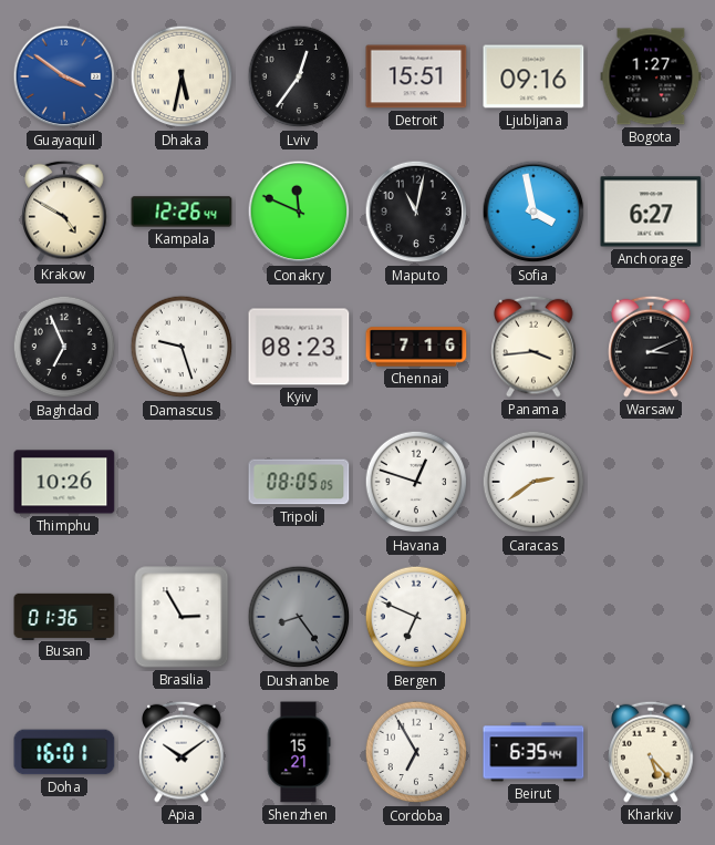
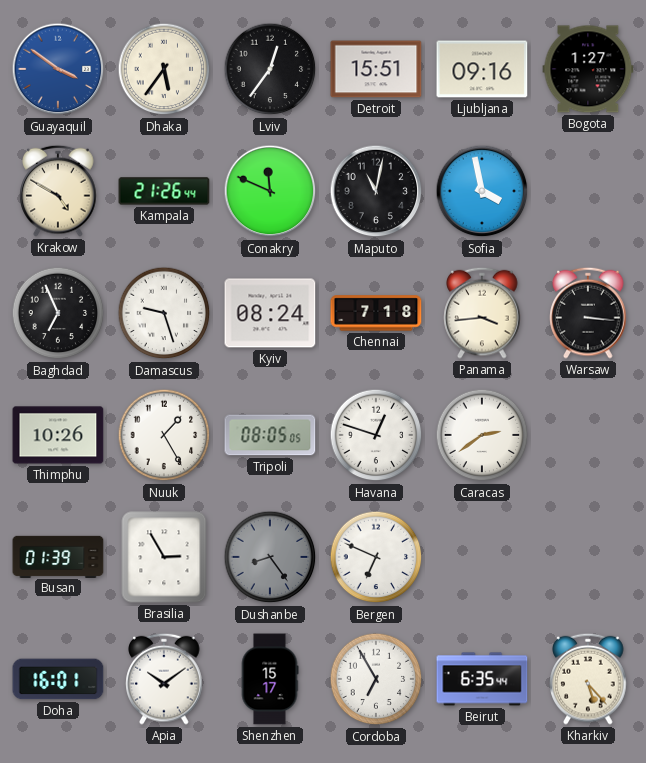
Dhaka: 5:32 -> 5:36 (164, 69)
Kampala: 12:26 -> 21:26 (164, 191)
Anchorage: 6:27 -> none (651, 212)
Kyiv: 08:23 -> 08:24 (270, 313)
Chennai: 7:16 -> 7:18 (376, 313)
Warsaw: 3:11 -> 3:16 (588, 313)
Nuuk: none -> 1:25 (164, 435)
Busan: 01:36 -> 01:39 (58, 556)
Shenzhen: 15:21 -> 15:17 (270, 679)
